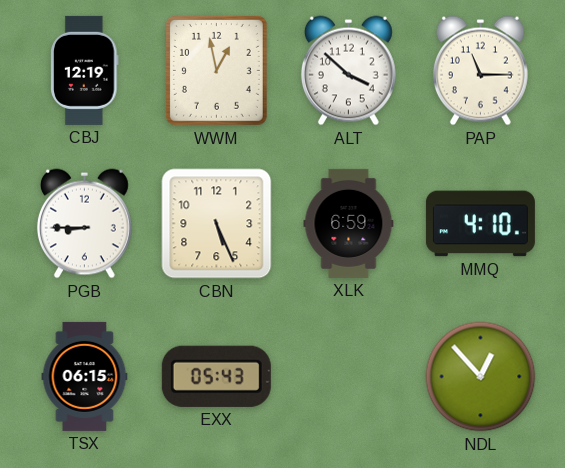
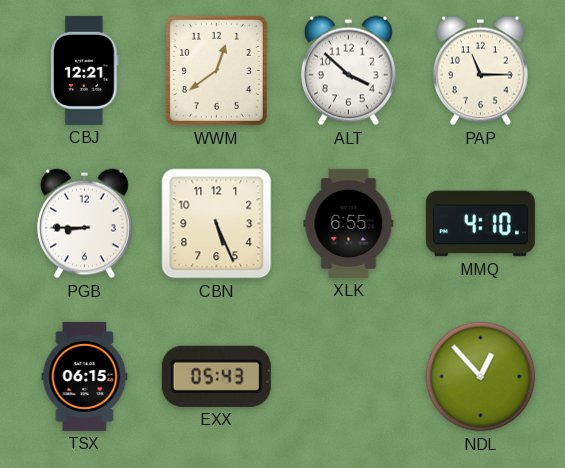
CBJ: 12:19 -> 12:21 (85, 70)
WWM: 12:58 -> 12:39 (216, 70)
XLK: 6:59 -> 6:55 (349, 223)
